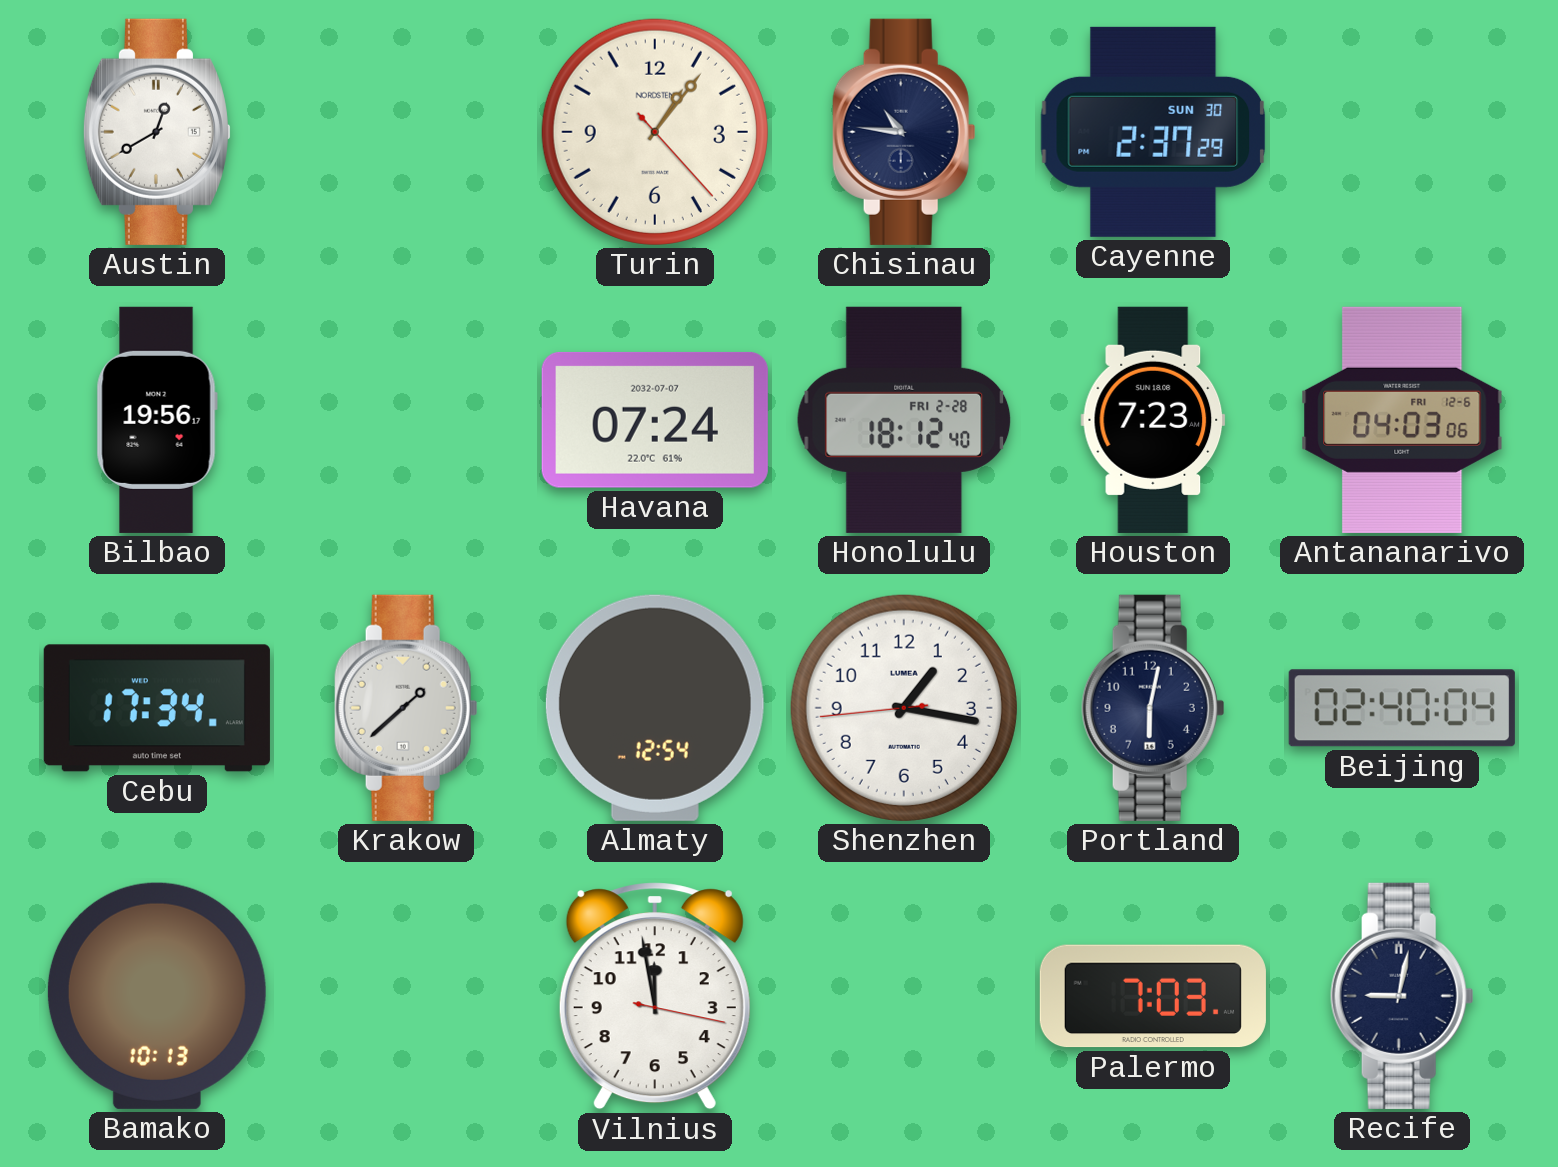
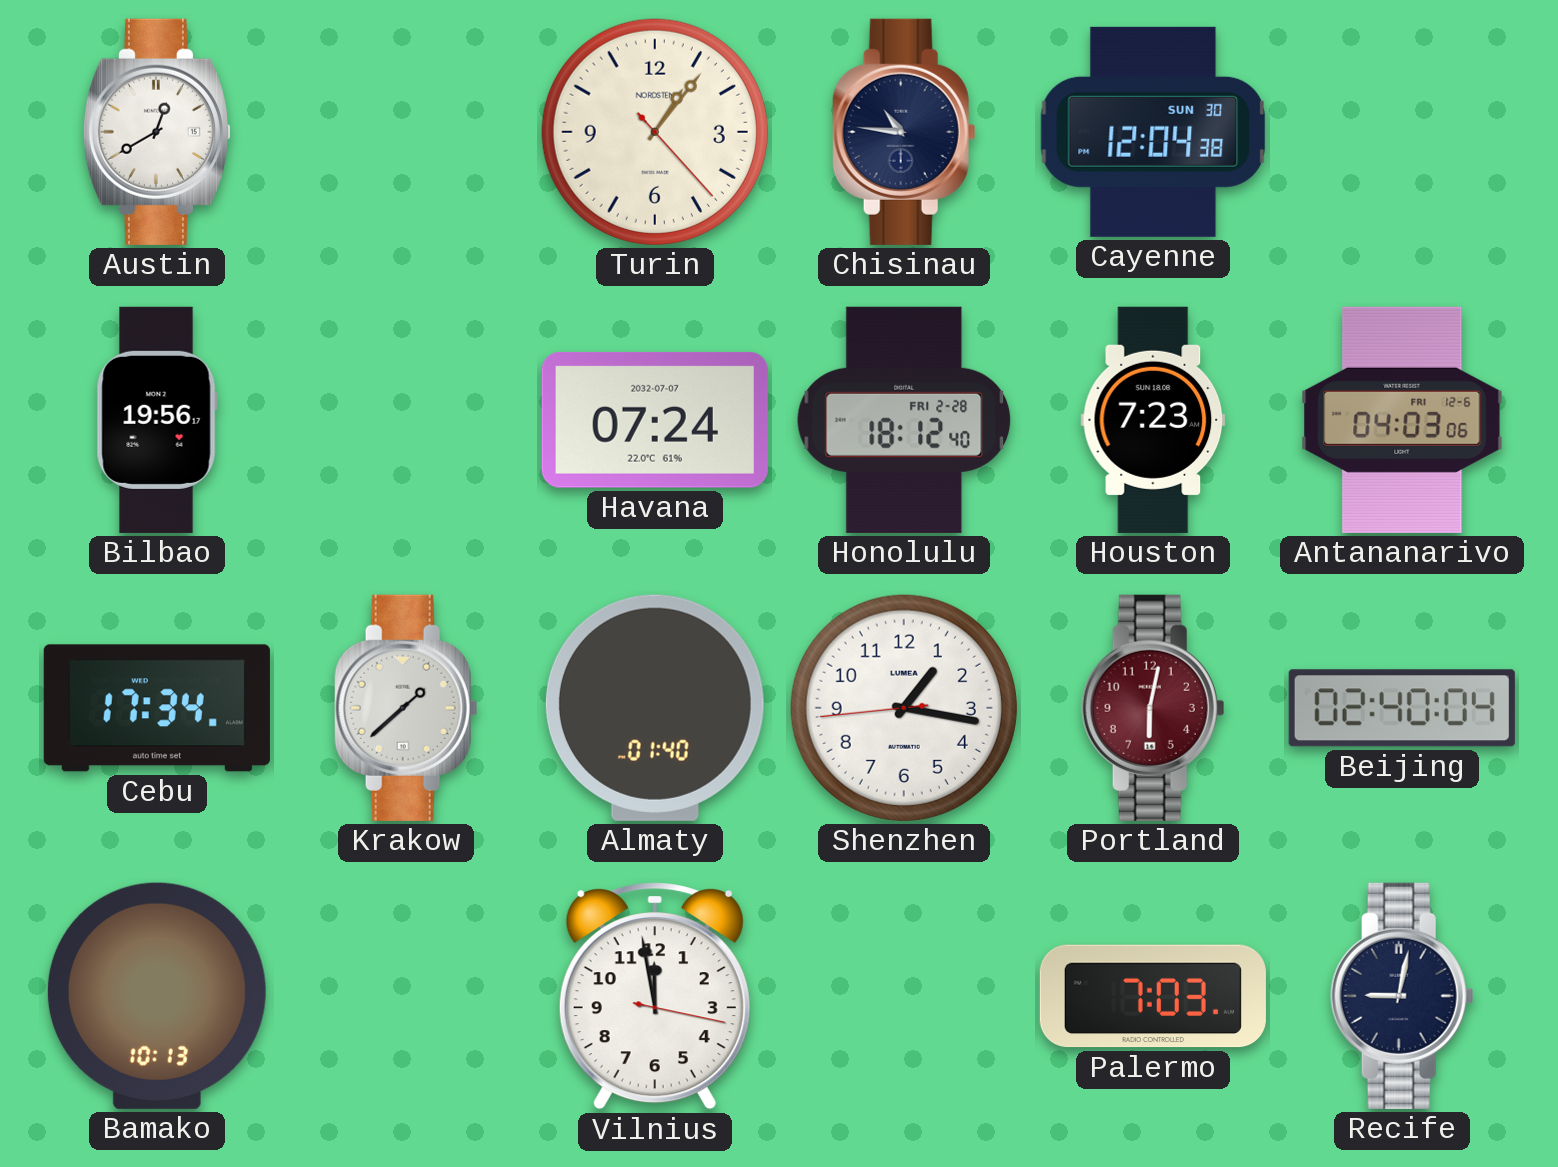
Cayenne: 2:37 -> 12:04 (1153, 132)
Almaty: 12:54 -> 01:40 (655, 708)
Portland dial: navy -> burgundy (1153, 708)
